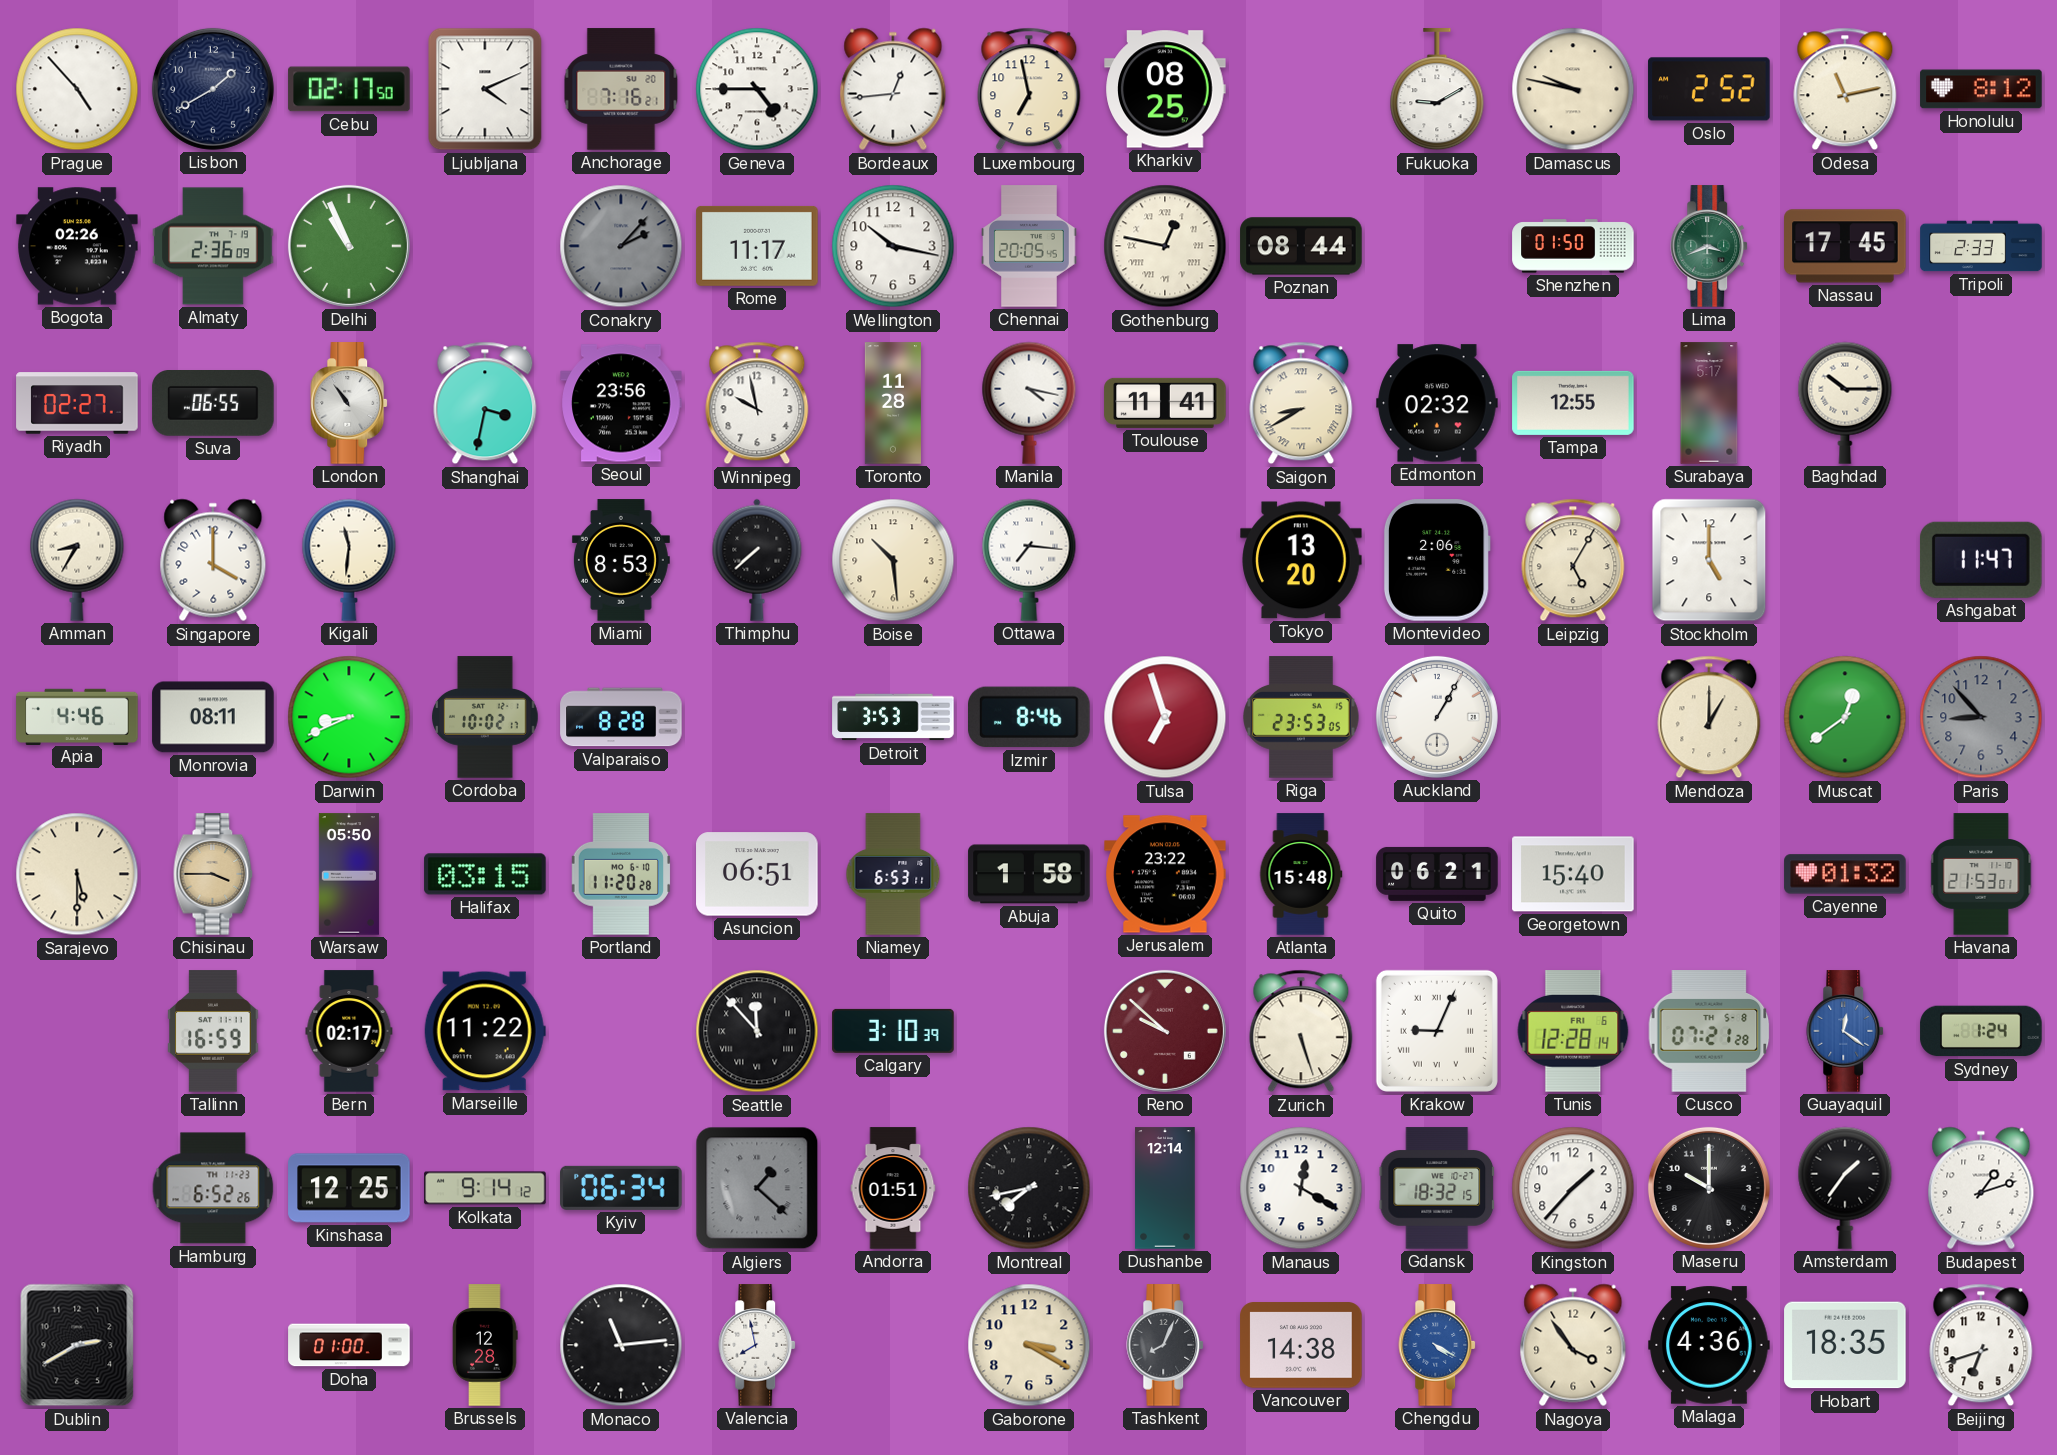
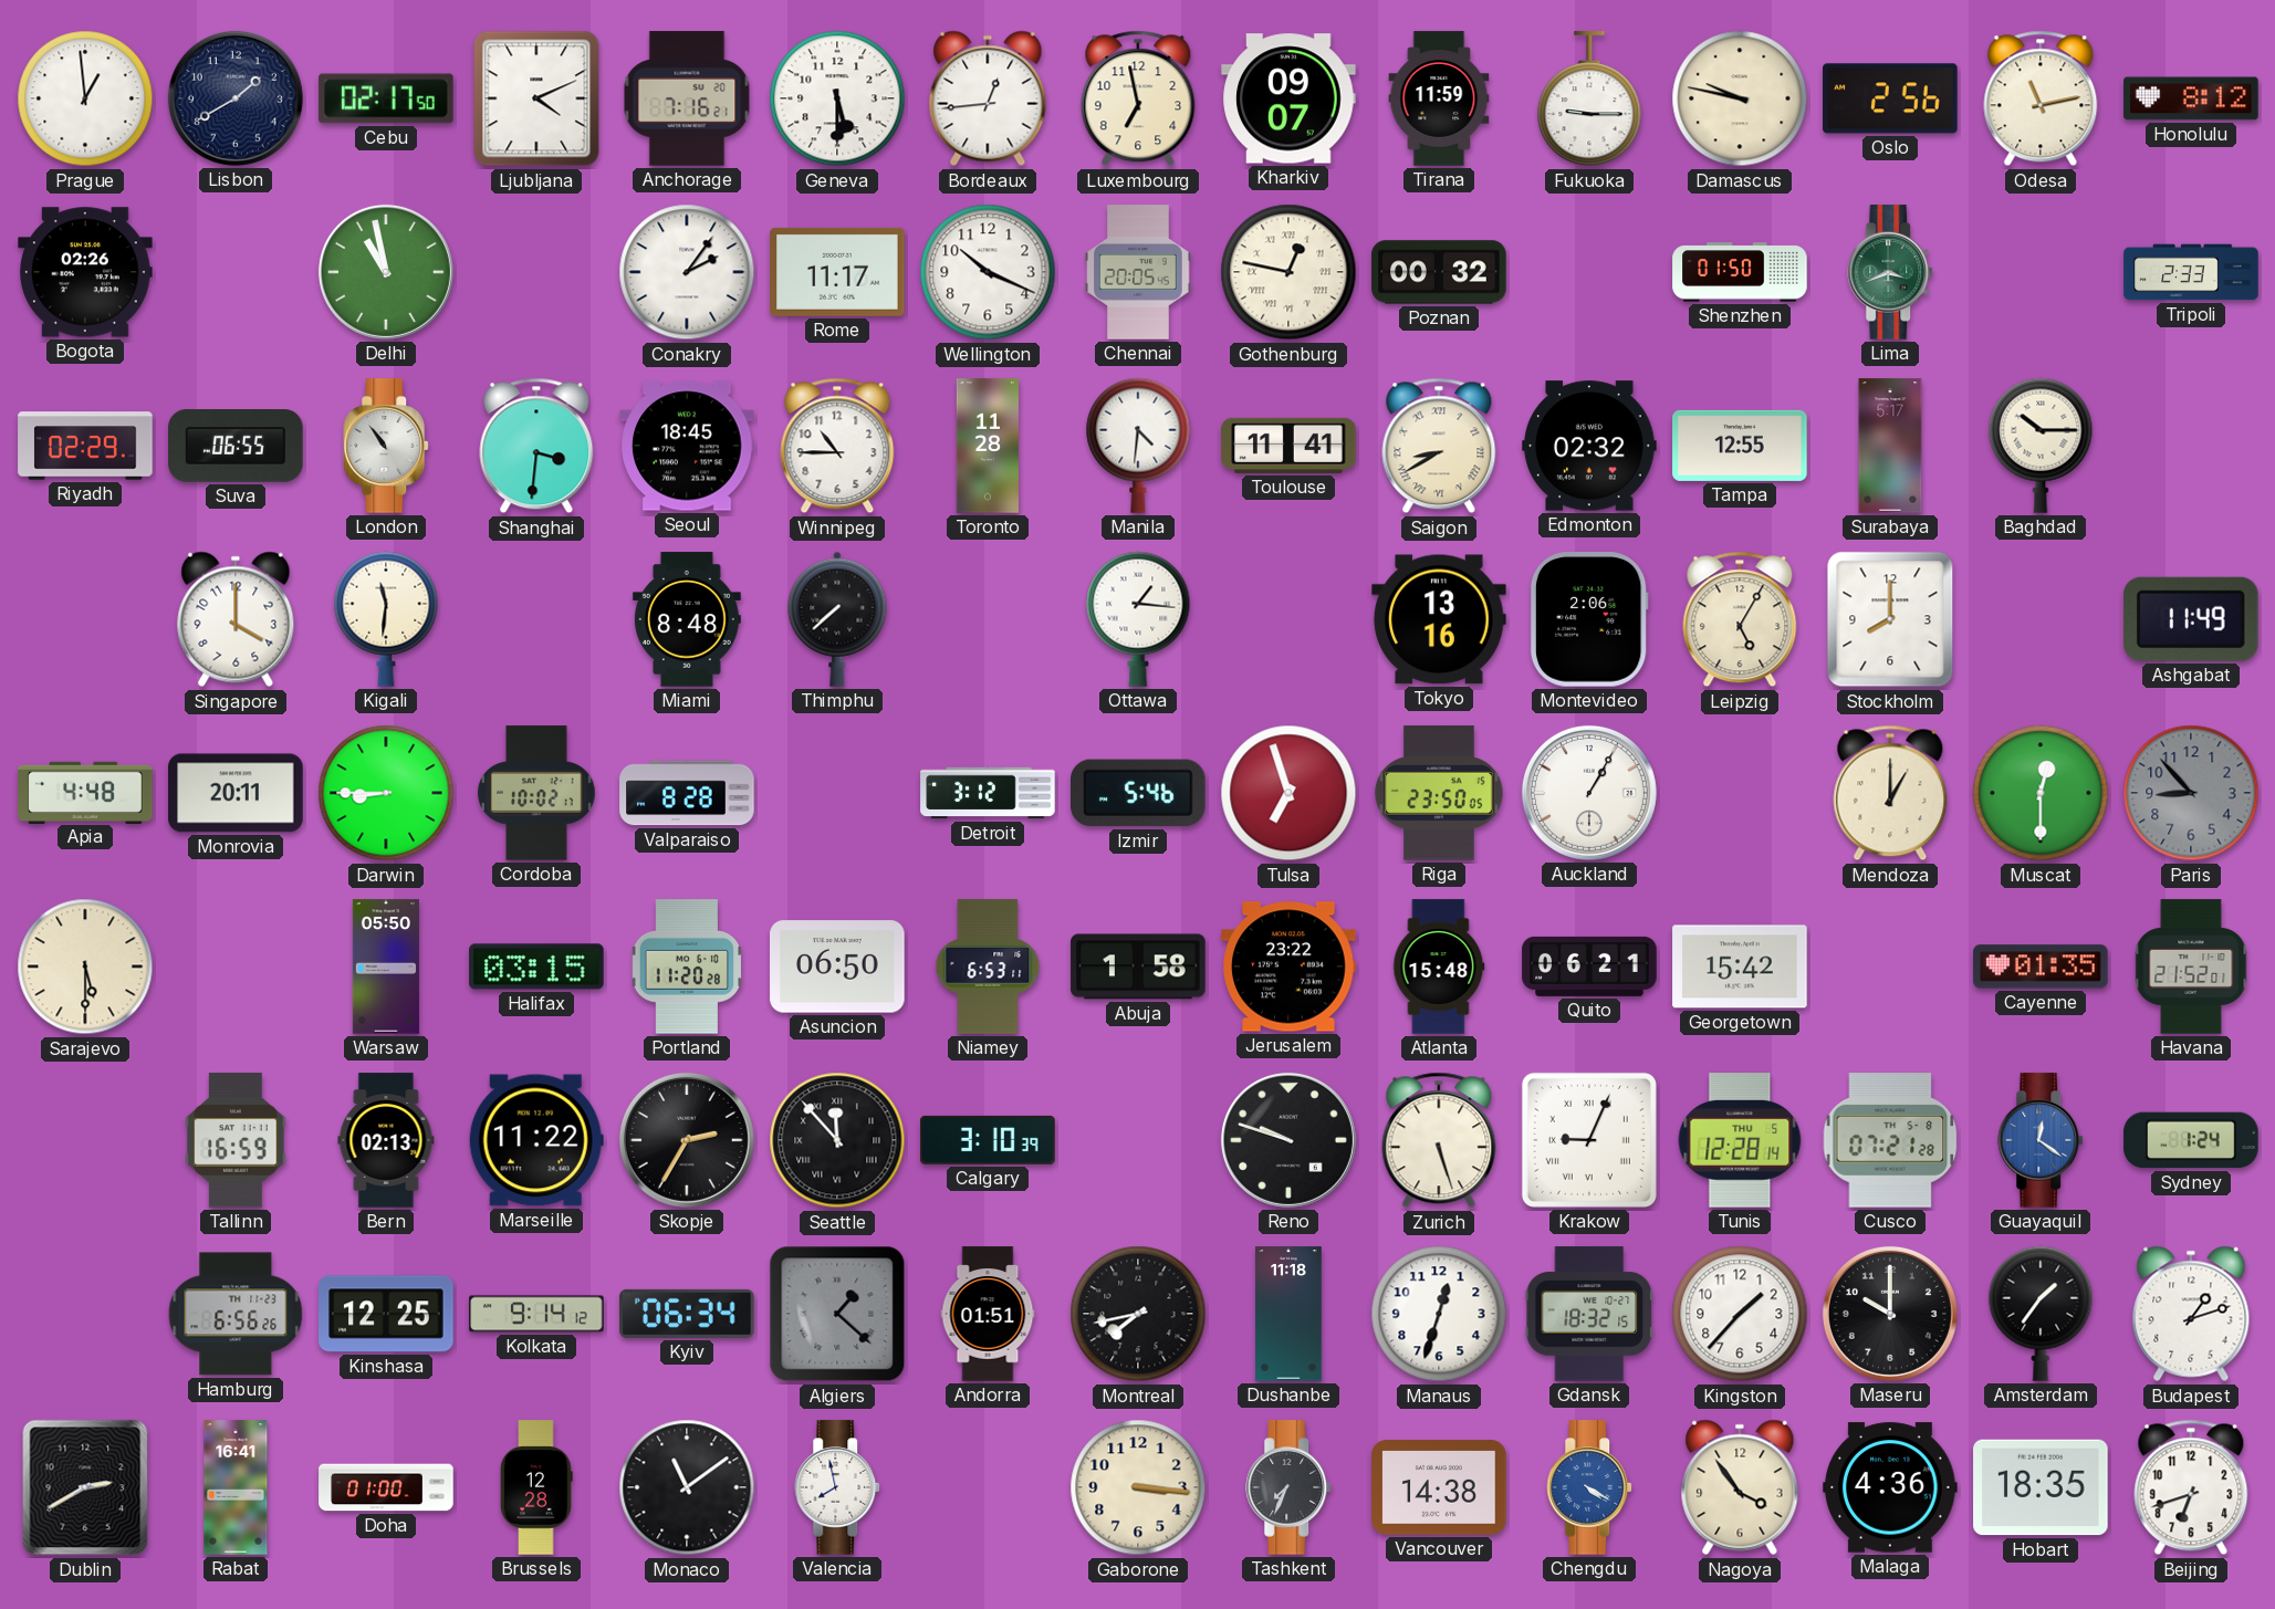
Prague: 4:53 -> 12:59 (85, 98)
Geneva: 4:45 -> 5:30 (837, 98)
Kharkiv: 08:25 -> 09:07 (1288, 98)
Tirana: none -> 11:59 (1439, 98)
Fukuoka: 9:10 -> 9:15 (1589, 100)
Oslo: 2:52 -> 2:56 (1890, 98)
Almaty: 2:36 -> none (213, 246)
Delhi: 10:56 -> 10:58 (386, 272)
Conakry: 2:07 -> 2:06 (687, 272)
Conakry dial: grey -> white (687, 272)
Wellington: 10:17 -> 10:19 (988, 272)
Poznan: 08:44 -> 00:32 (1439, 272)
Nassau: 17:45 -> none (1845, 246)
Riyadh: 02:27 -> 02:29 (85, 446)
Shanghai: 3:32 -> 3:31 (536, 446)
Seoul: 23:56 -> 18:45 (687, 446)
Winnipeg: 9:58 -> 10:45 (837, 446)
Manila: 4:17 -> 4:31 (1138, 446)
Amman: 8:35 -> none (77, 560)
Miami: 8:53 -> 8:48 (687, 619)
Boise: 10:29 -> none (893, 560)
Ottawa: 7:16 -> 1:16 (1138, 619)
Tokyo: 13:20 -> 13:16 (1439, 619)
Stockholm: 5:00 -> 8:00 (1890, 619)
Ashgabat: 11:47 -> 11:49 (2191, 619)
Apia: 4:46 -> 4:48 (85, 792)
Monrovia: 08:11 -> 20:11 (236, 793)
Darwin: 8:41 -> 8:45 (386, 793)
Detroit: 3:53 -> 3:12 (988, 793)
Izmir: 8:46 -> 5:46 (1139, 793)
Riga: 23:53 -> 23:50 (1439, 793)
Muscat: 12:39 -> 12:30 (2041, 793)
Chisinau: 3:45 -> none (213, 874)
Asuncion: 06:51 -> 06:50 (837, 967)
Georgetown: 15:40 -> 15:42 (1740, 967)
Cayenne: 01:32 -> 01:35 (2041, 967)
Havana: 21:53 -> 21:52 (2191, 967)
Bern: 02:17 -> 02:13 (386, 1140)
Skopje: none -> 2:35 (687, 1140)
Reno: 9:52 -> 9:48 (1288, 1140)
Reno dial: burgundy -> black (1288, 1140)
Tunis date: FRI 6 -> THU 5 (1740, 1140)
Hamburg: 6:52 -> 6:56 (236, 1314)
Dushanbe: 12:14 -> 11:18 (1288, 1314)
Manaus: 12:20 -> 12:33 (1439, 1314)
Rabat: none -> 16:41 (236, 1487)
Monaco: 11:14 -> 11:09 (687, 1487)
Gaborone: 3:20 -> 3:16 (1138, 1487)
Tashkent: 8:04 -> 7:34 (1290, 1487)
